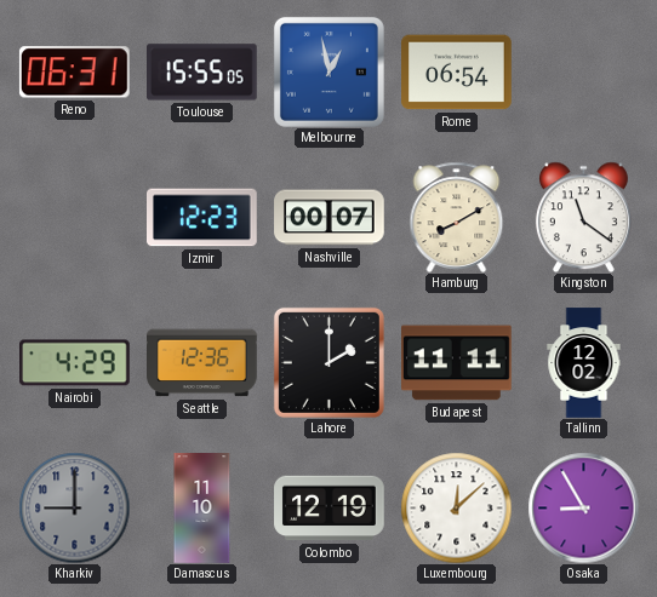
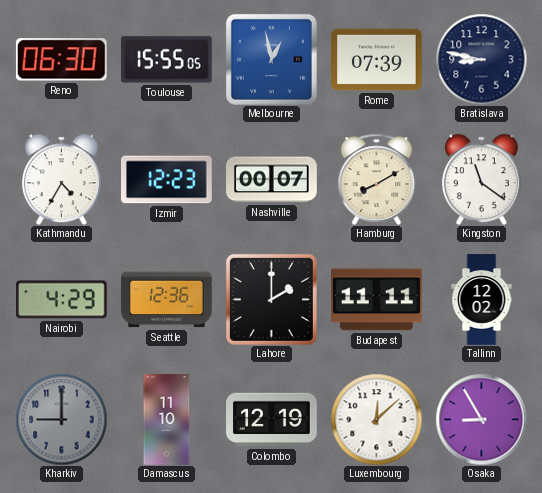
Reno: 06:31 -> 06:30 (61, 60)
Rome: 06:54 -> 07:39 (377, 60)
Bratislava: none -> 8:47 (481, 59)
Kathmandu: none -> 4:35 (61, 179)
